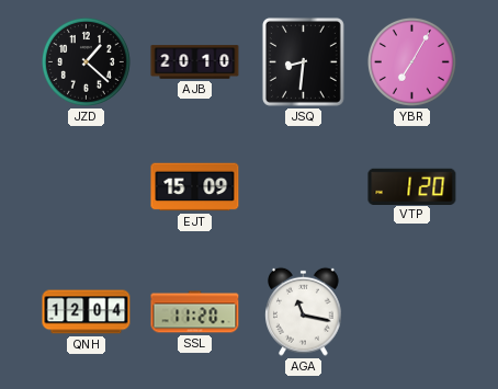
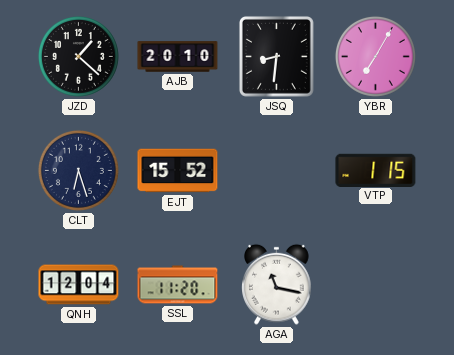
CLT: none -> 6:27 (78, 170)
EJT: 15:09 -> 15:52 (178, 171)
VTP: 1:20 -> 1:15 (376, 170)
